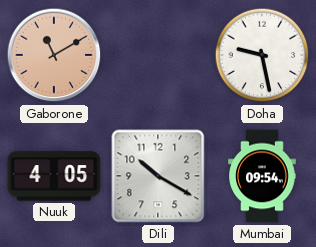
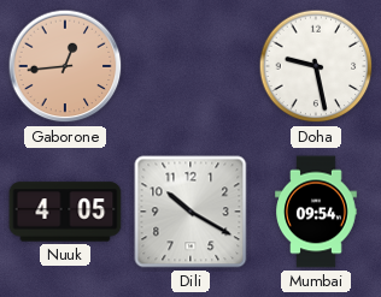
Gaborone: 11:10 -> 12:44 (65, 66)
